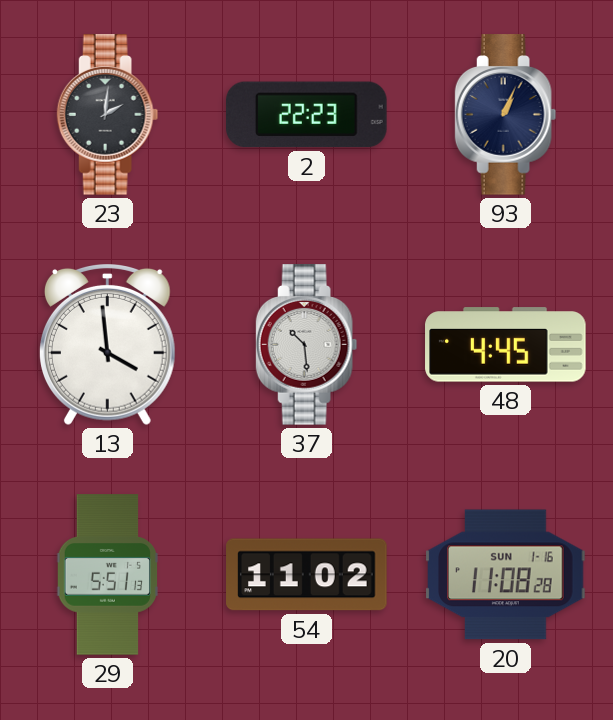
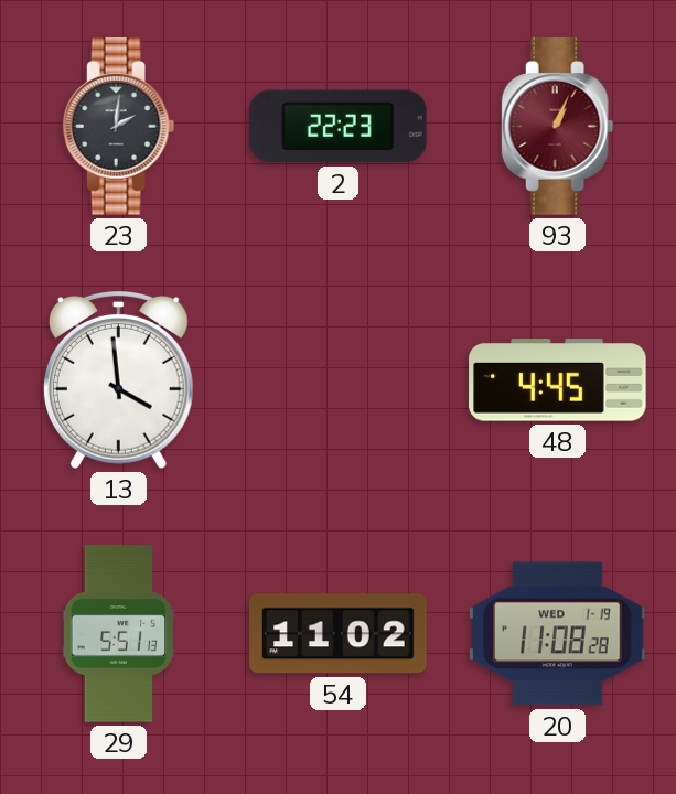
93 dial: navy -> burgundy (558, 127)
37: 10:29 -> none (307, 345)
20 date: SUN 1-16 -> WED 1-19 (558, 634)
